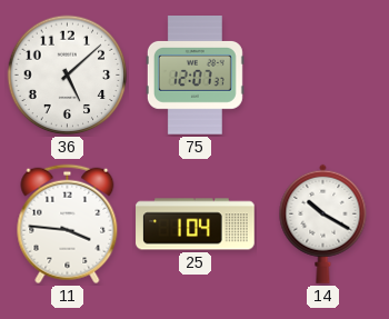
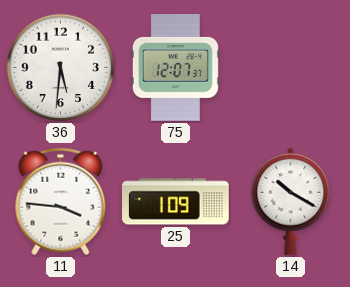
36: 5:08 -> 5:31 (61, 68)
25: 1:04 -> 1:09 (176, 202)
